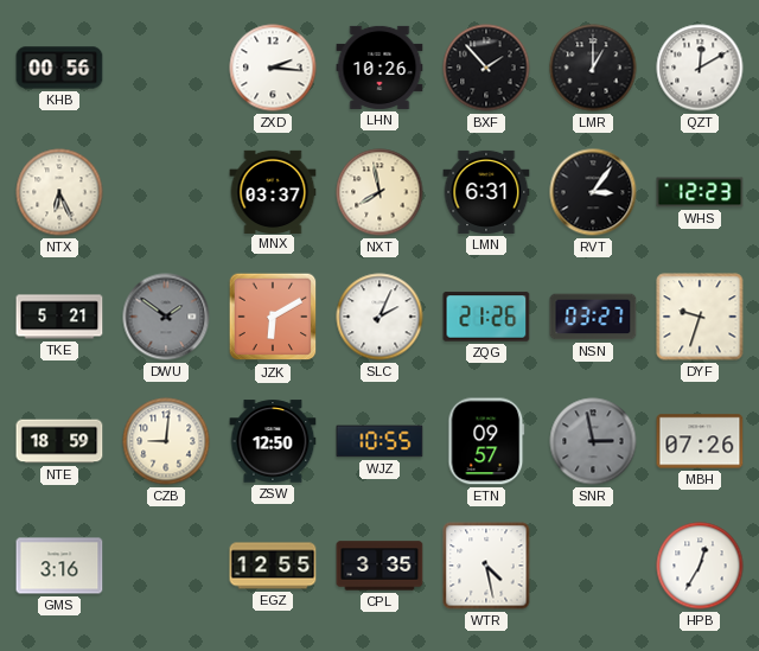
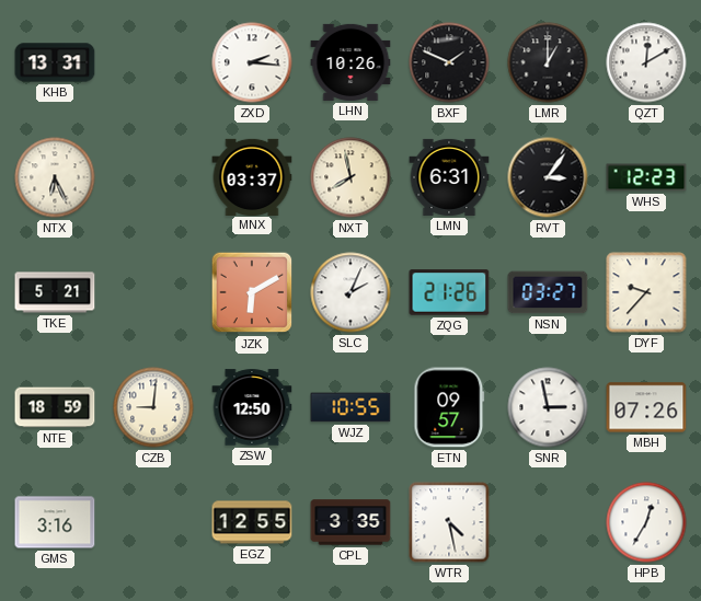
KHB: 00:56 -> 13:31 (55, 62)
BXF: 1:53 -> 1:49 (449, 62)
DWU: 1:51 -> none (166, 317)
DYF: 9:33 -> 9:37 (646, 292)
SNR dial: grey -> white (548, 407)
